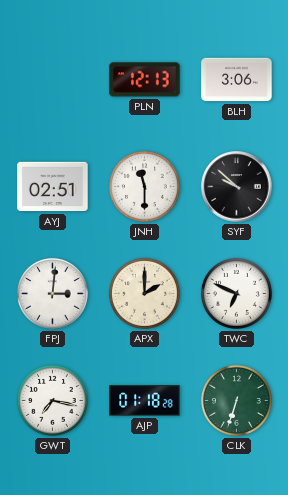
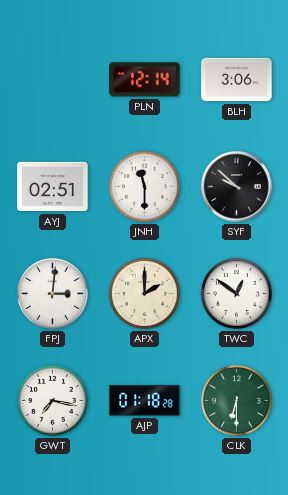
PLN: 12:13 -> 12:14 (145, 80)
TWC: 6:49 -> 12:51 (236, 293)
CLK: 6:33 -> 6:30 (236, 400)
